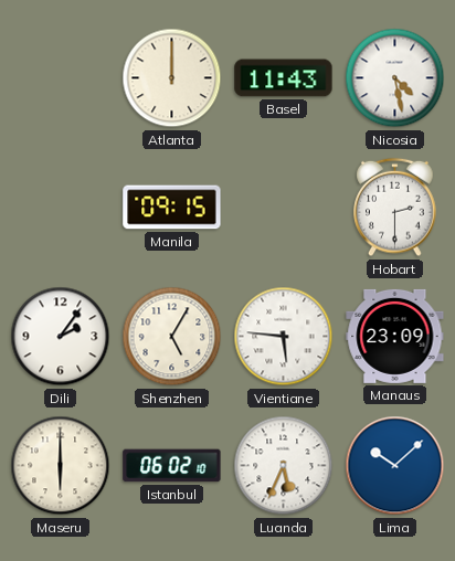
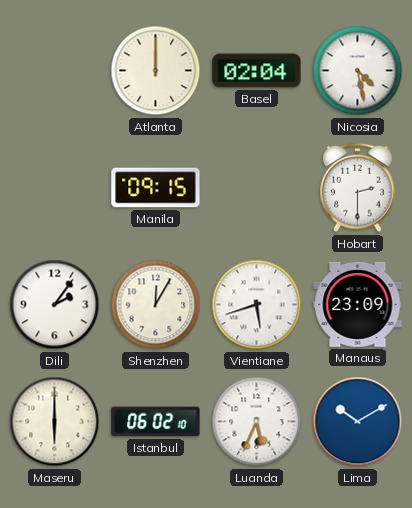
Basel: 11:43 -> 02:04 (257, 71)
Shenzhen: 5:05 -> 12:05 (156, 305)
Vientiane: 5:46 -> 5:42 (257, 305)
Lima: 10:08 -> 10:10 (358, 422)
